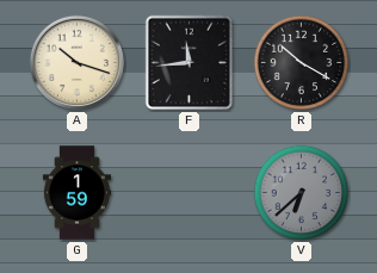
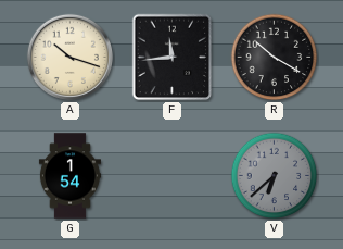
G: 1:59 -> 1:54 (69, 176)
